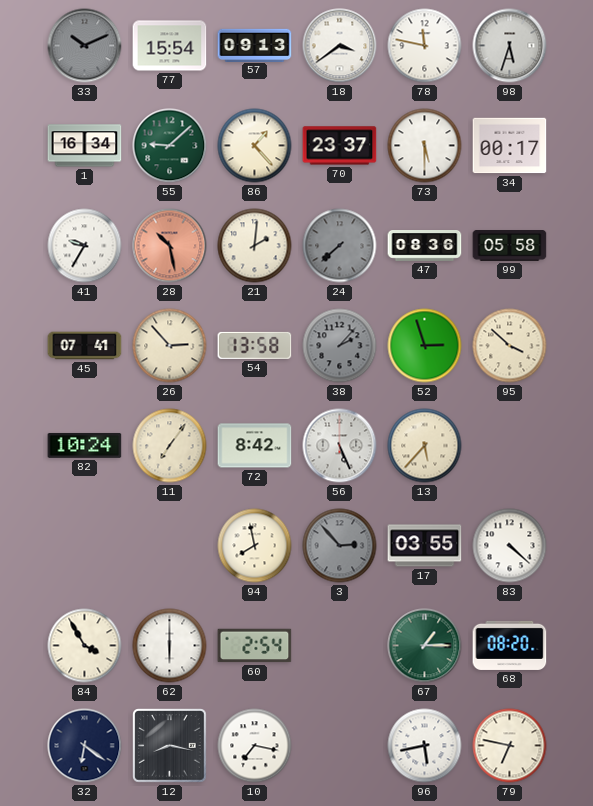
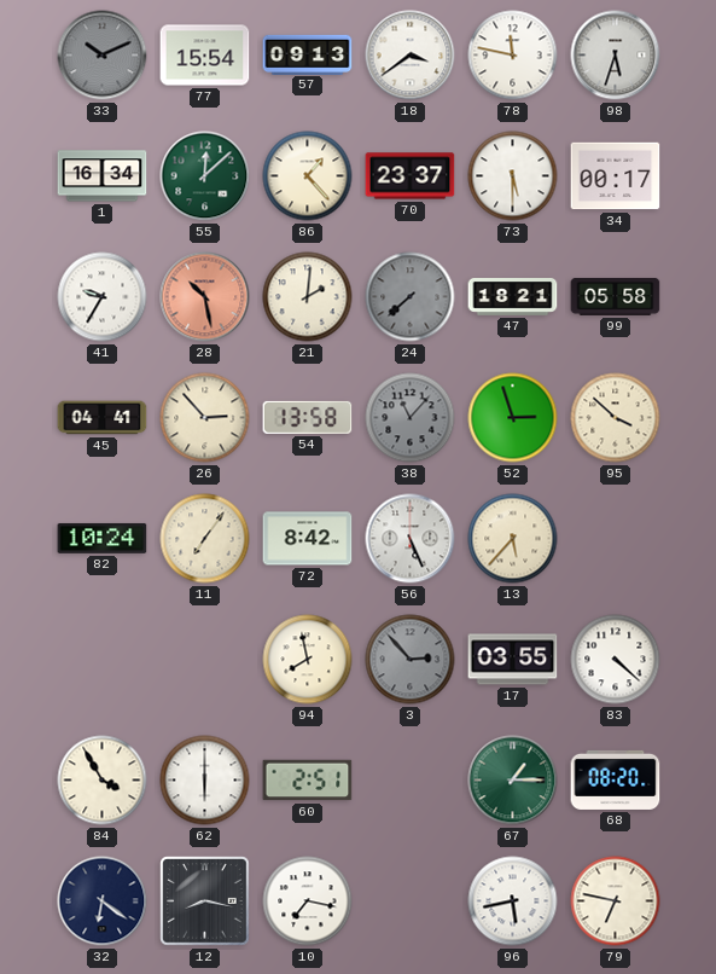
55: 9:08 -> 12:08 (205, 176)
47: 08:36 -> 18:21 (513, 297)
45: 07:41 -> 04:41 (103, 418)
38: 2:07 -> 11:07 (411, 418)
60: 2:54 -> 2:51 (308, 781)
